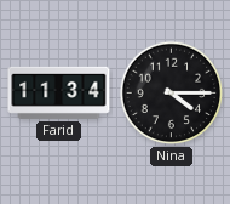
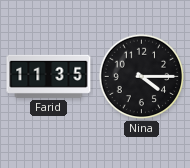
Farid: 11:34 -> 11:35 (49, 76)
